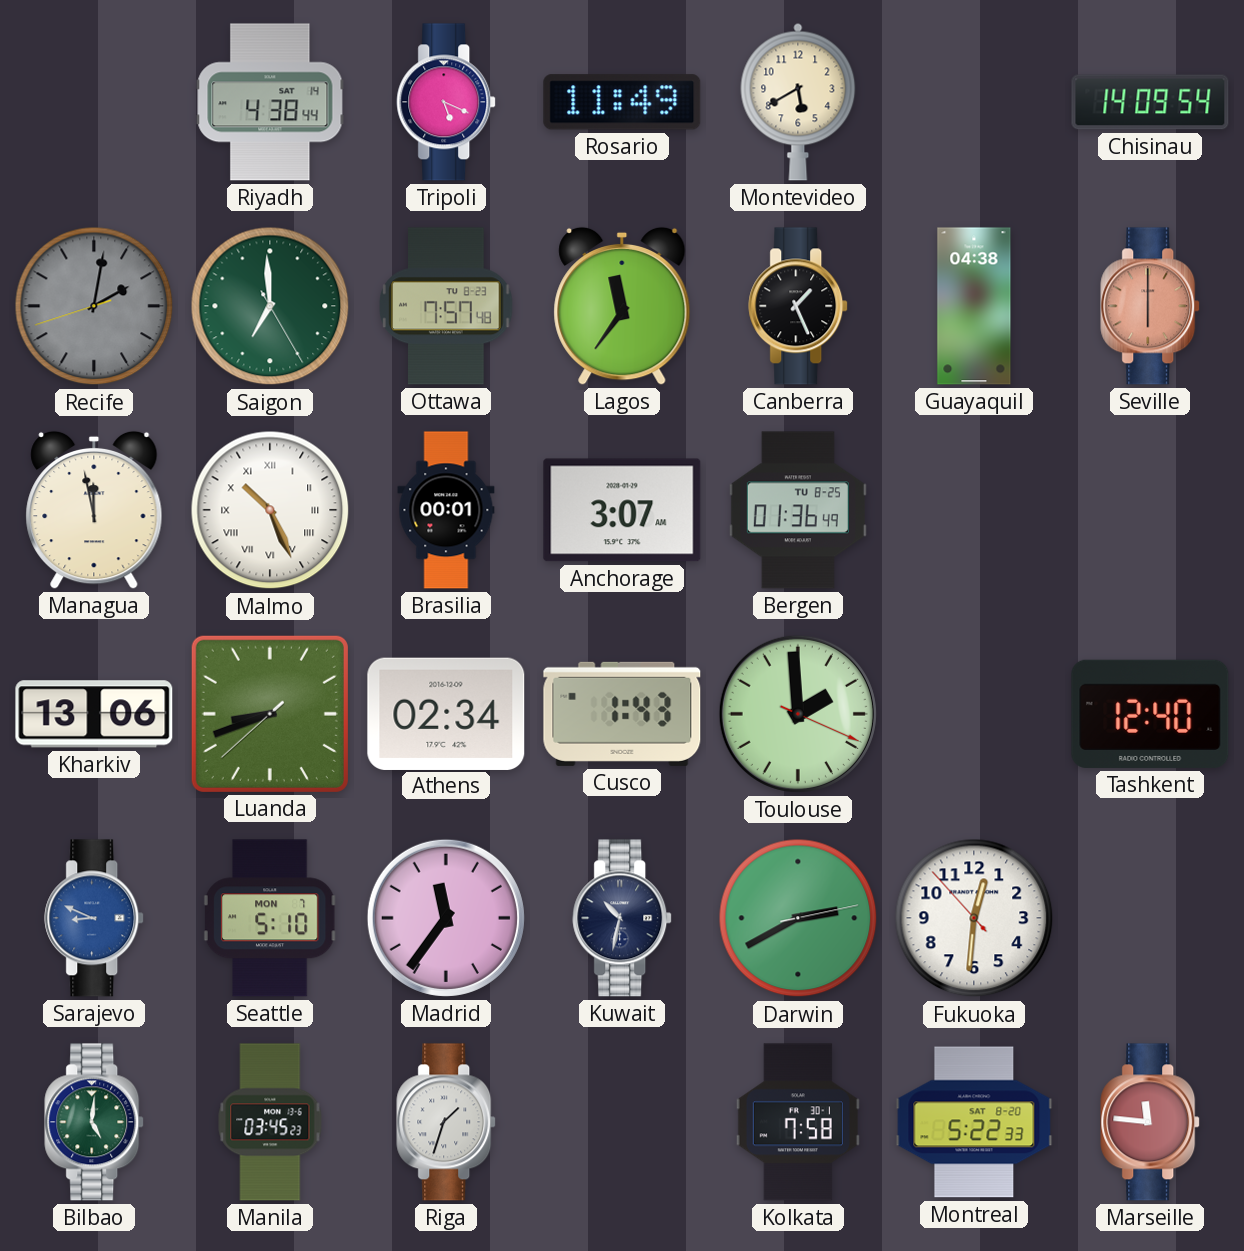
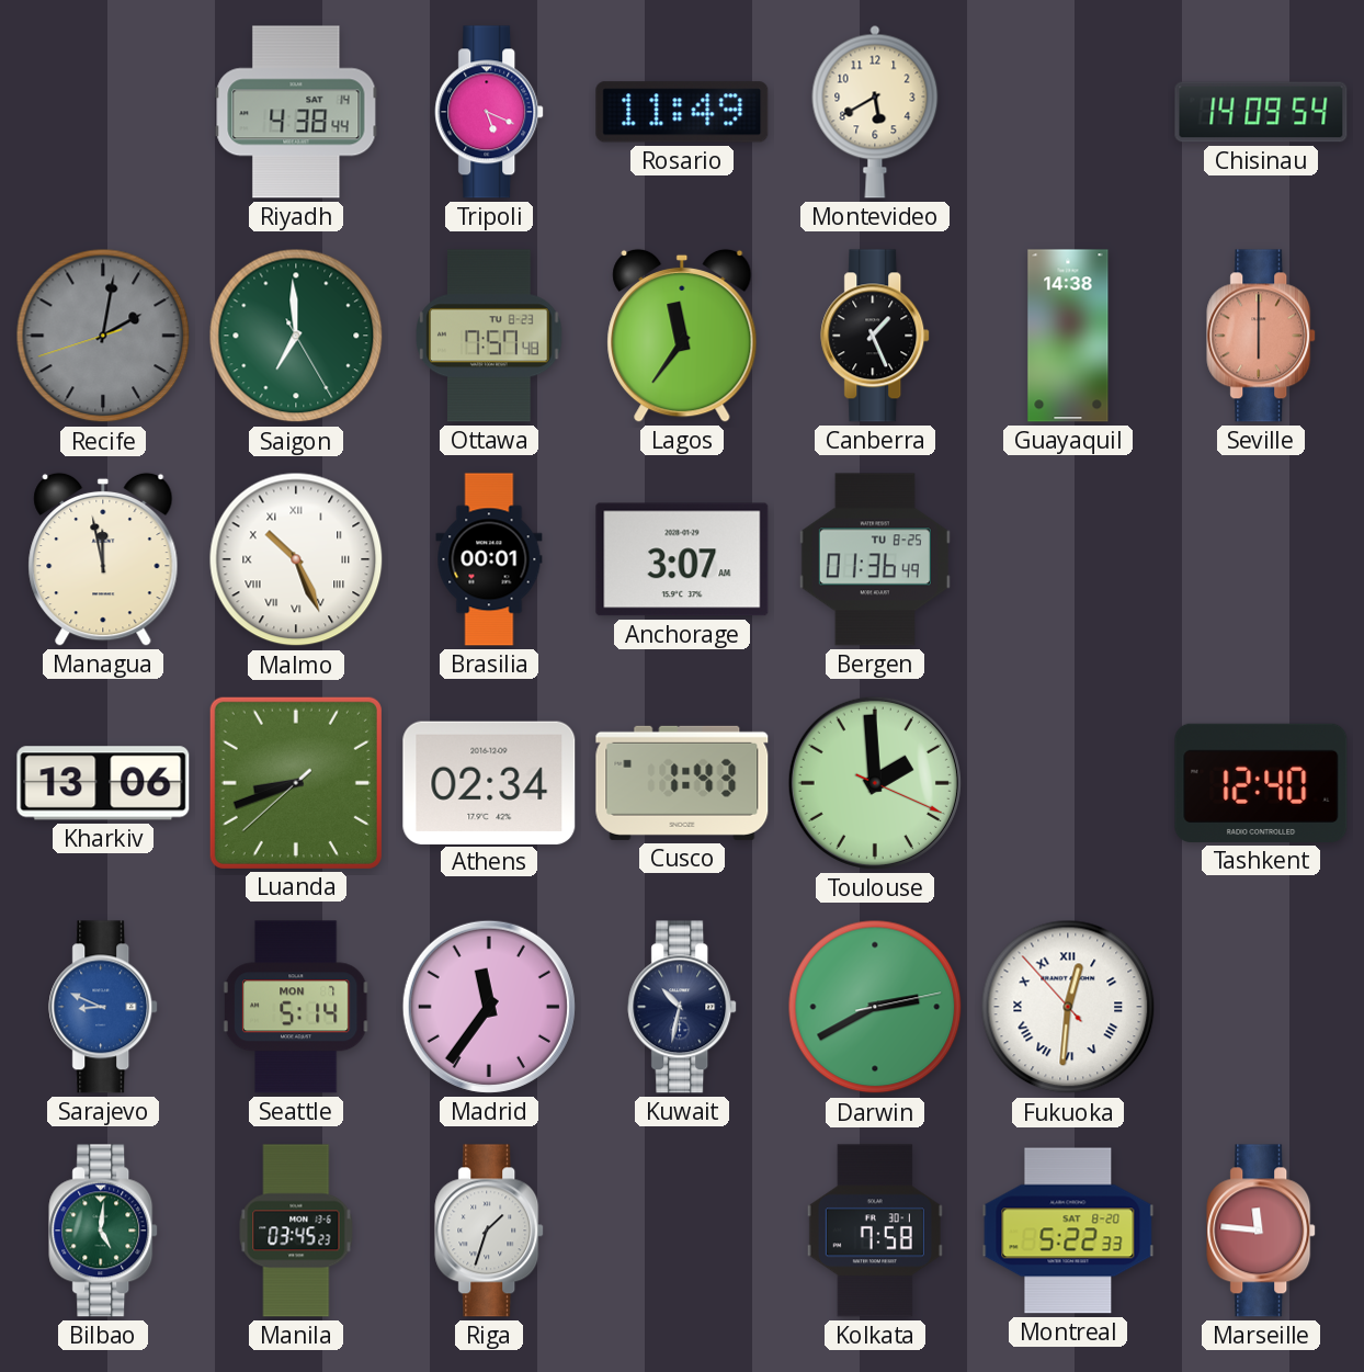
Guayaquil: 04:38 -> 14:38 (1068, 336)
Seattle: 5:10 -> 5:14 (296, 1007)
Fukuoka numerals: Arabic -> Roman (1068, 1007)
